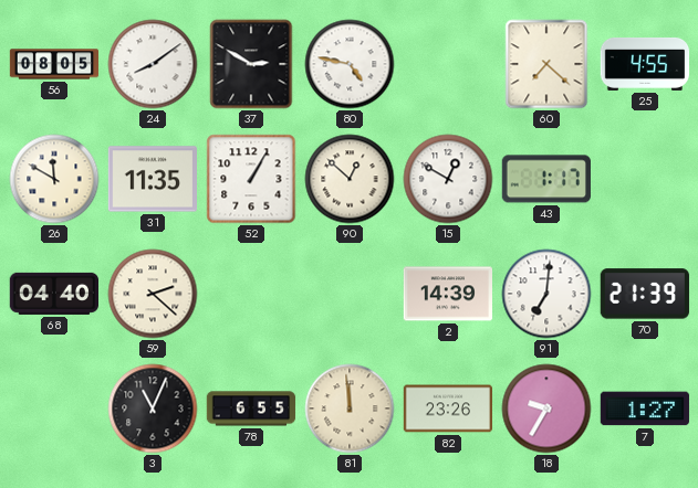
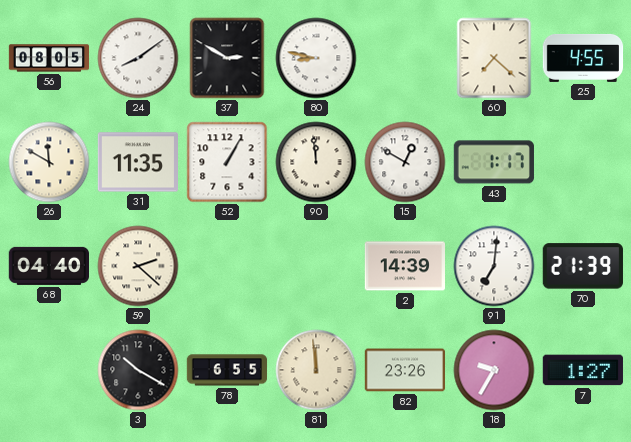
80: 4:47 -> 8:47 (316, 58)
90: 12:52 -> 11:59 (316, 162)
3: 11:04 -> 10:20 (138, 370)
